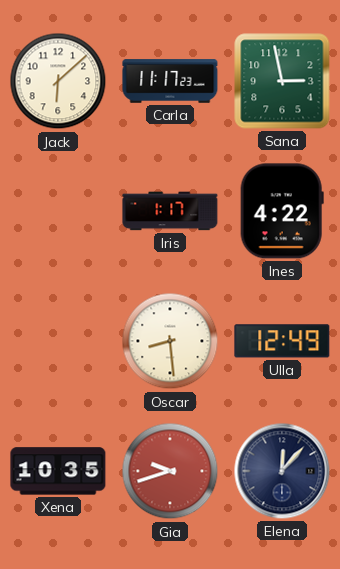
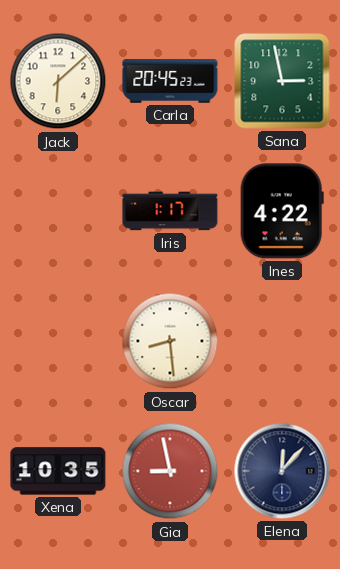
Carla: 11:17 -> 20:45 (170, 81)
Ulla: 12:49 -> none (282, 341)
Gia: 9:42 -> 8:58 (170, 471)
